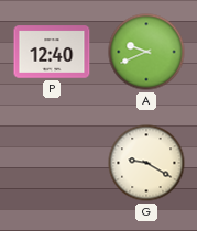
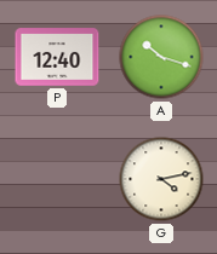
A: 9:41 -> 10:18 (161, 57)
G: 9:20 -> 4:13 (161, 179)
